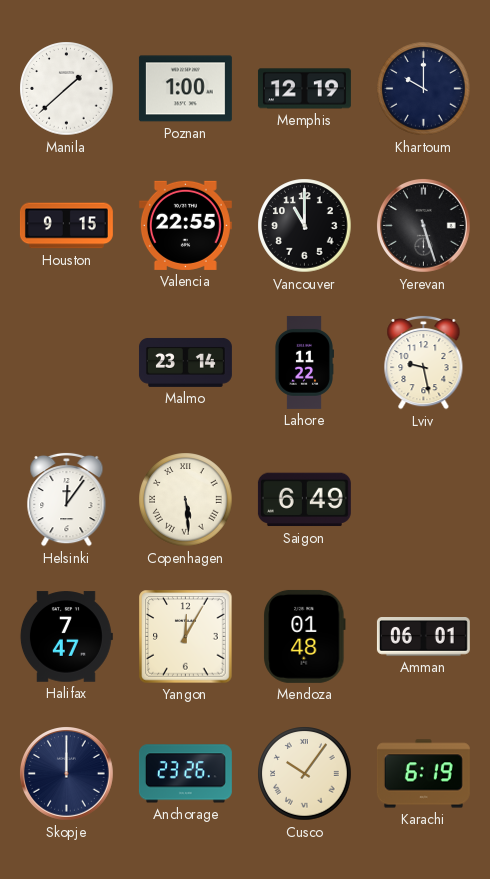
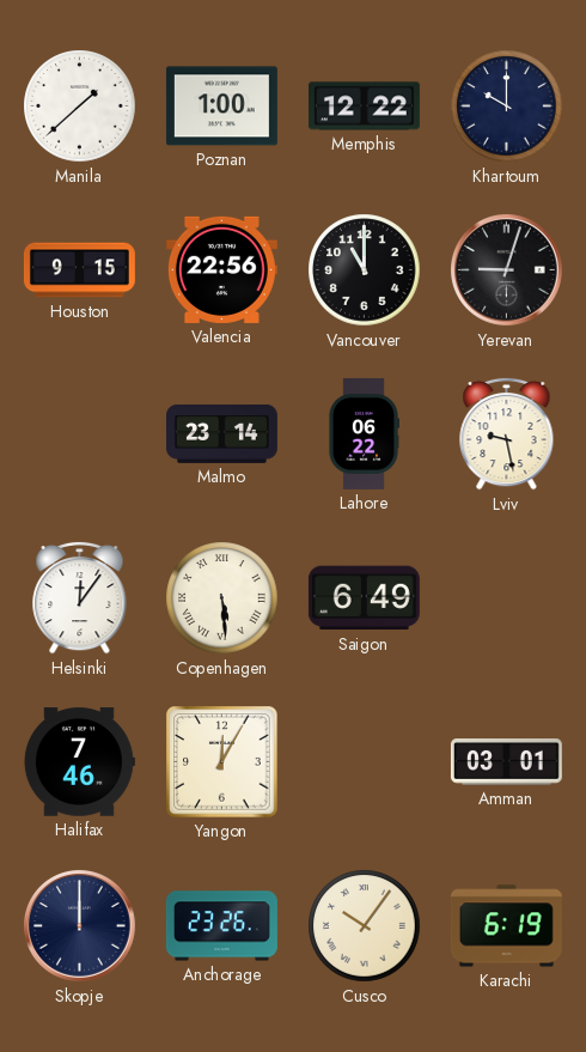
Memphis: 12:19 -> 12:22 (364, 107)
Valencia: 22:55 -> 22:56 (221, 269)
Yerevan: 5:27 -> 9:03 (507, 270)
Lahore: 11:22 -> 06:22 (364, 433)
Halifax: 7:47 -> 7:46 (79, 762)
Mendoza: 01:48 -> none (305, 636)
Amman: 06:01 -> 03:01 (506, 762)
